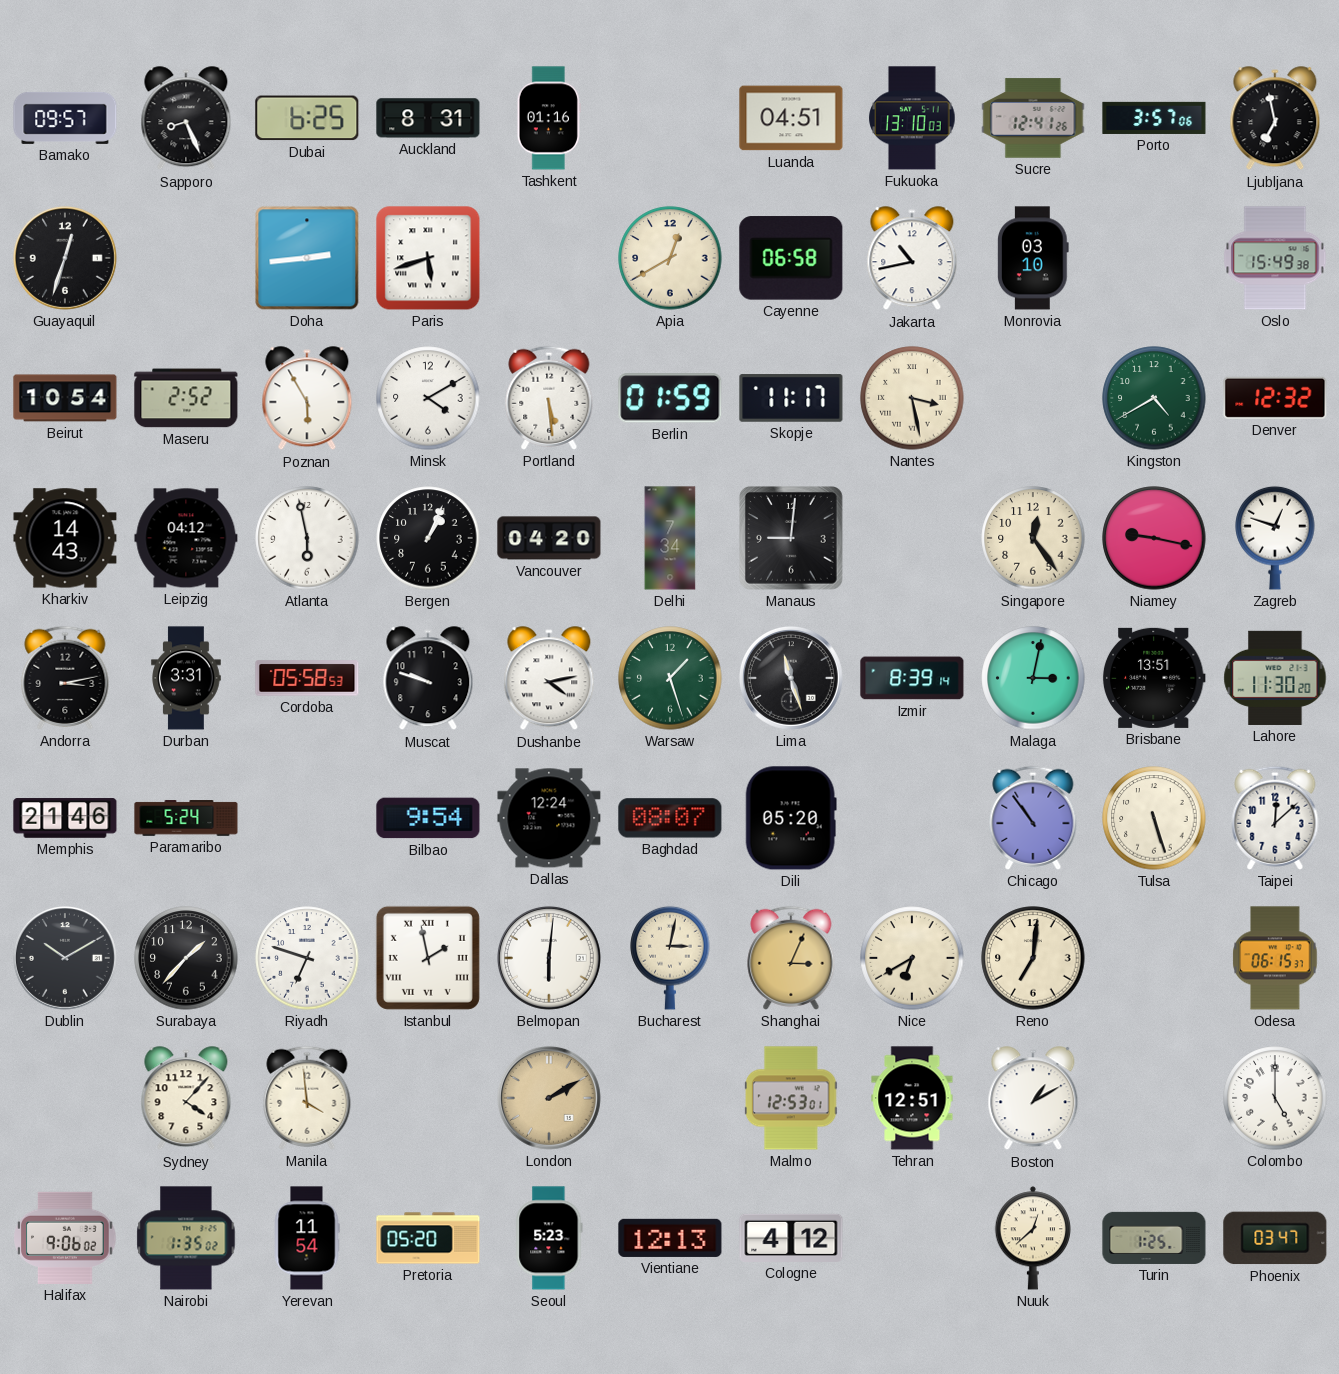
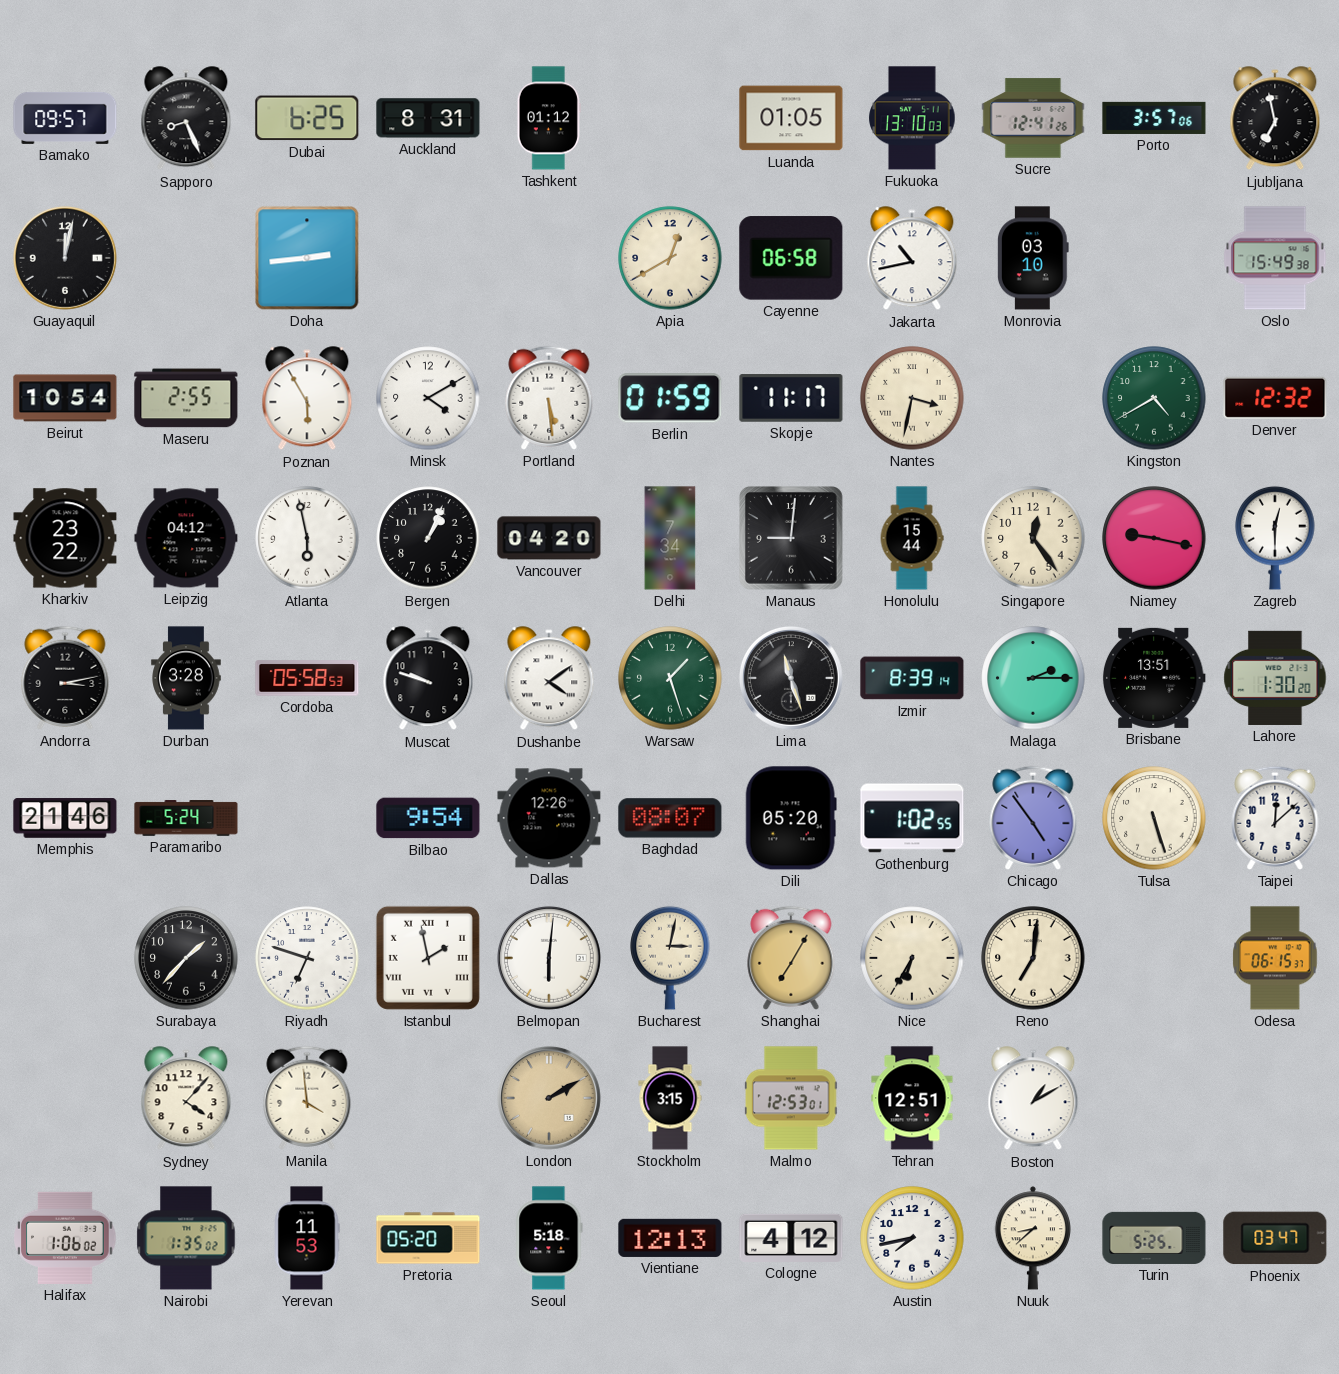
Tashkent: 01:16 -> 01:12 (549, 118)
Luanda: 04:51 -> 01:05 (791, 118)
Guayaquil: 12:33 -> 12:02 (65, 258)
Paris: 5:42 -> none (428, 258)
Maseru: 2:52 -> 2:55 (186, 398)
Nantes: 3:28 -> 3:32 (912, 398)
Kharkiv: 14:43 -> 23:22 (65, 538)
Honolulu: none -> 15:44 (912, 538)
Zagreb: 12:48 -> 12:30 (1275, 538)
Durban: 3:31 -> 3:28 (186, 678)
Dushanbe: 4:13 -> 4:09 (549, 679)
Malaga: 3:02 -> 2:15 (1033, 678)
Lahore: 11:30 -> 1:30 (1275, 678)
Dallas: 12:24 -> 12:26 (549, 818)
Gothenburg: none -> 1:02 (912, 818)
Chicago: 10:54 -> 4:54 (1033, 818)
Dublin: 10:10 -> none (65, 958)
Shanghai: 3:04 -> 7:05 (791, 958)
Nice: 6:40 -> 6:35 (912, 958)
Stockholm: none -> 3:15 (670, 1098)
Colombo: 5:00 -> none (1275, 1098)
Halifax: 9:06 -> 1:06 (65, 1238)
Yerevan: 11:54 -> 11:53 (307, 1238)
Seoul: 5:23 -> 5:18 (549, 1238)
Austin: none -> 7:43 (912, 1238)
Nuuk: 12:38 -> 8:38 (1033, 1238)
Turin: 1:25 -> 5:25 (1154, 1238)
